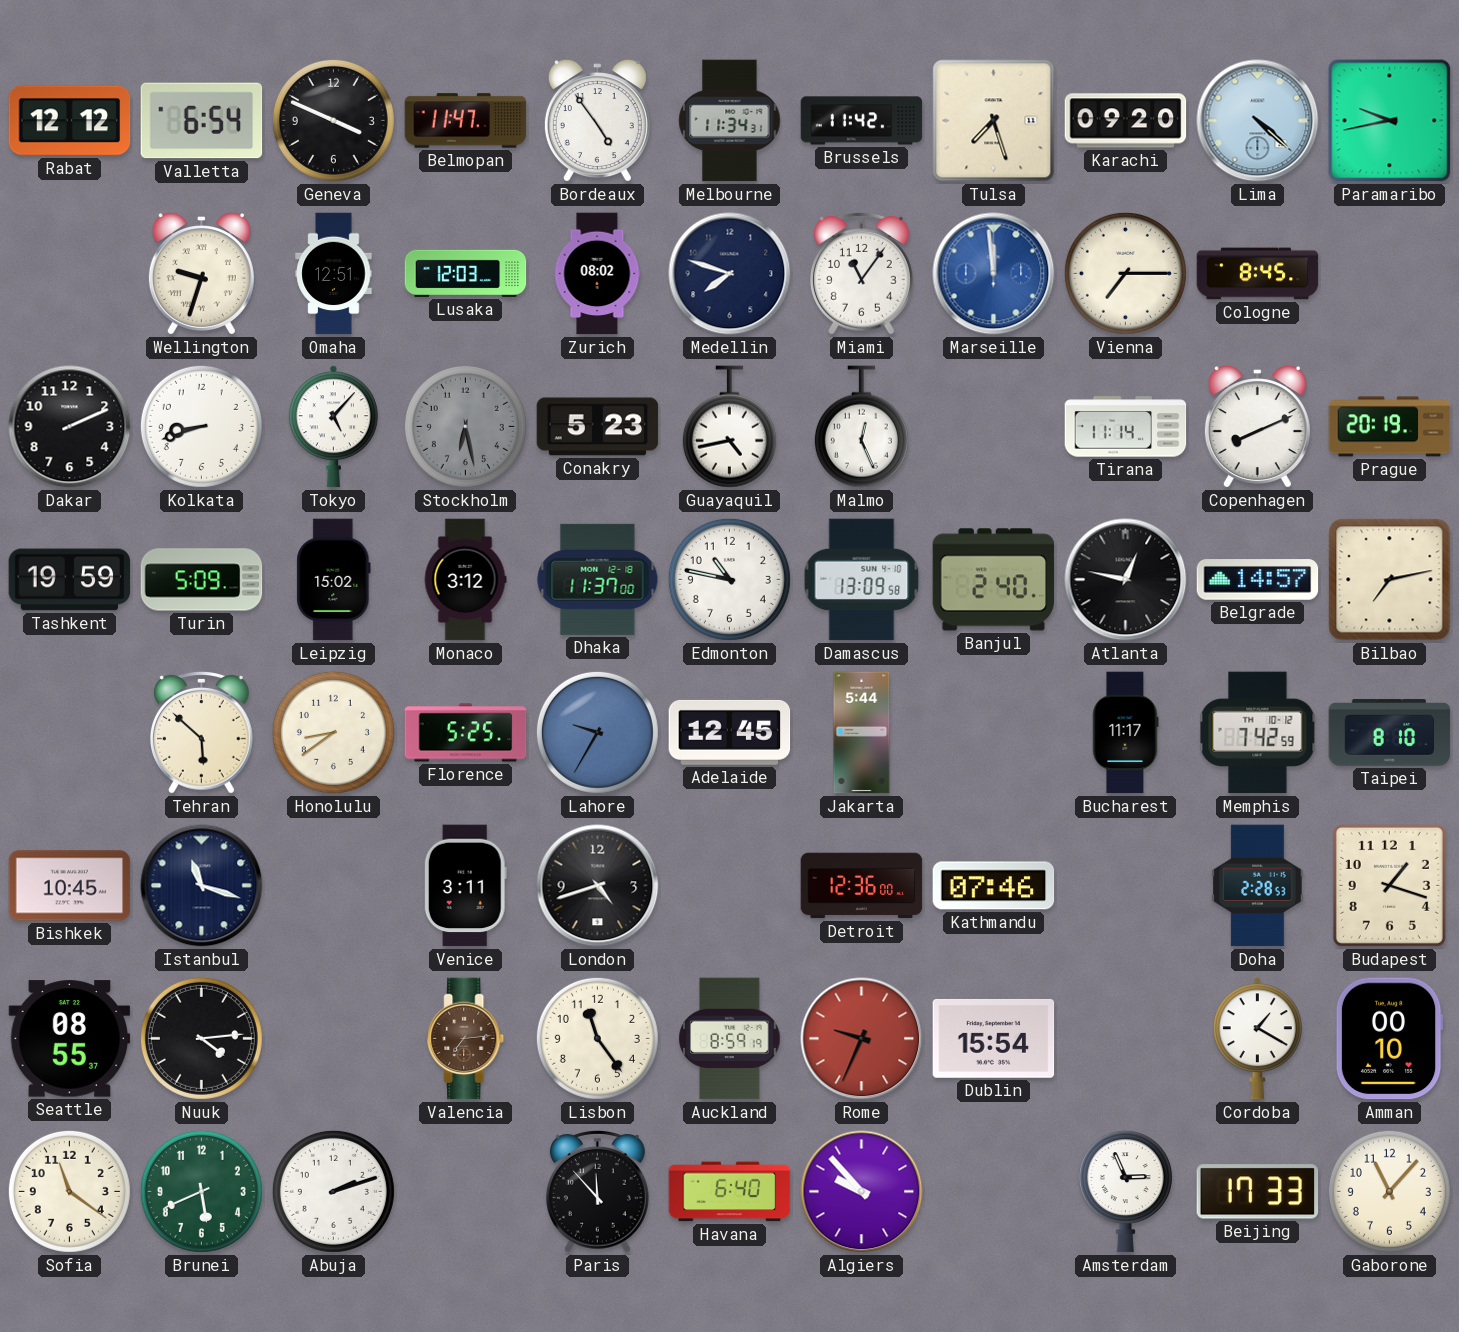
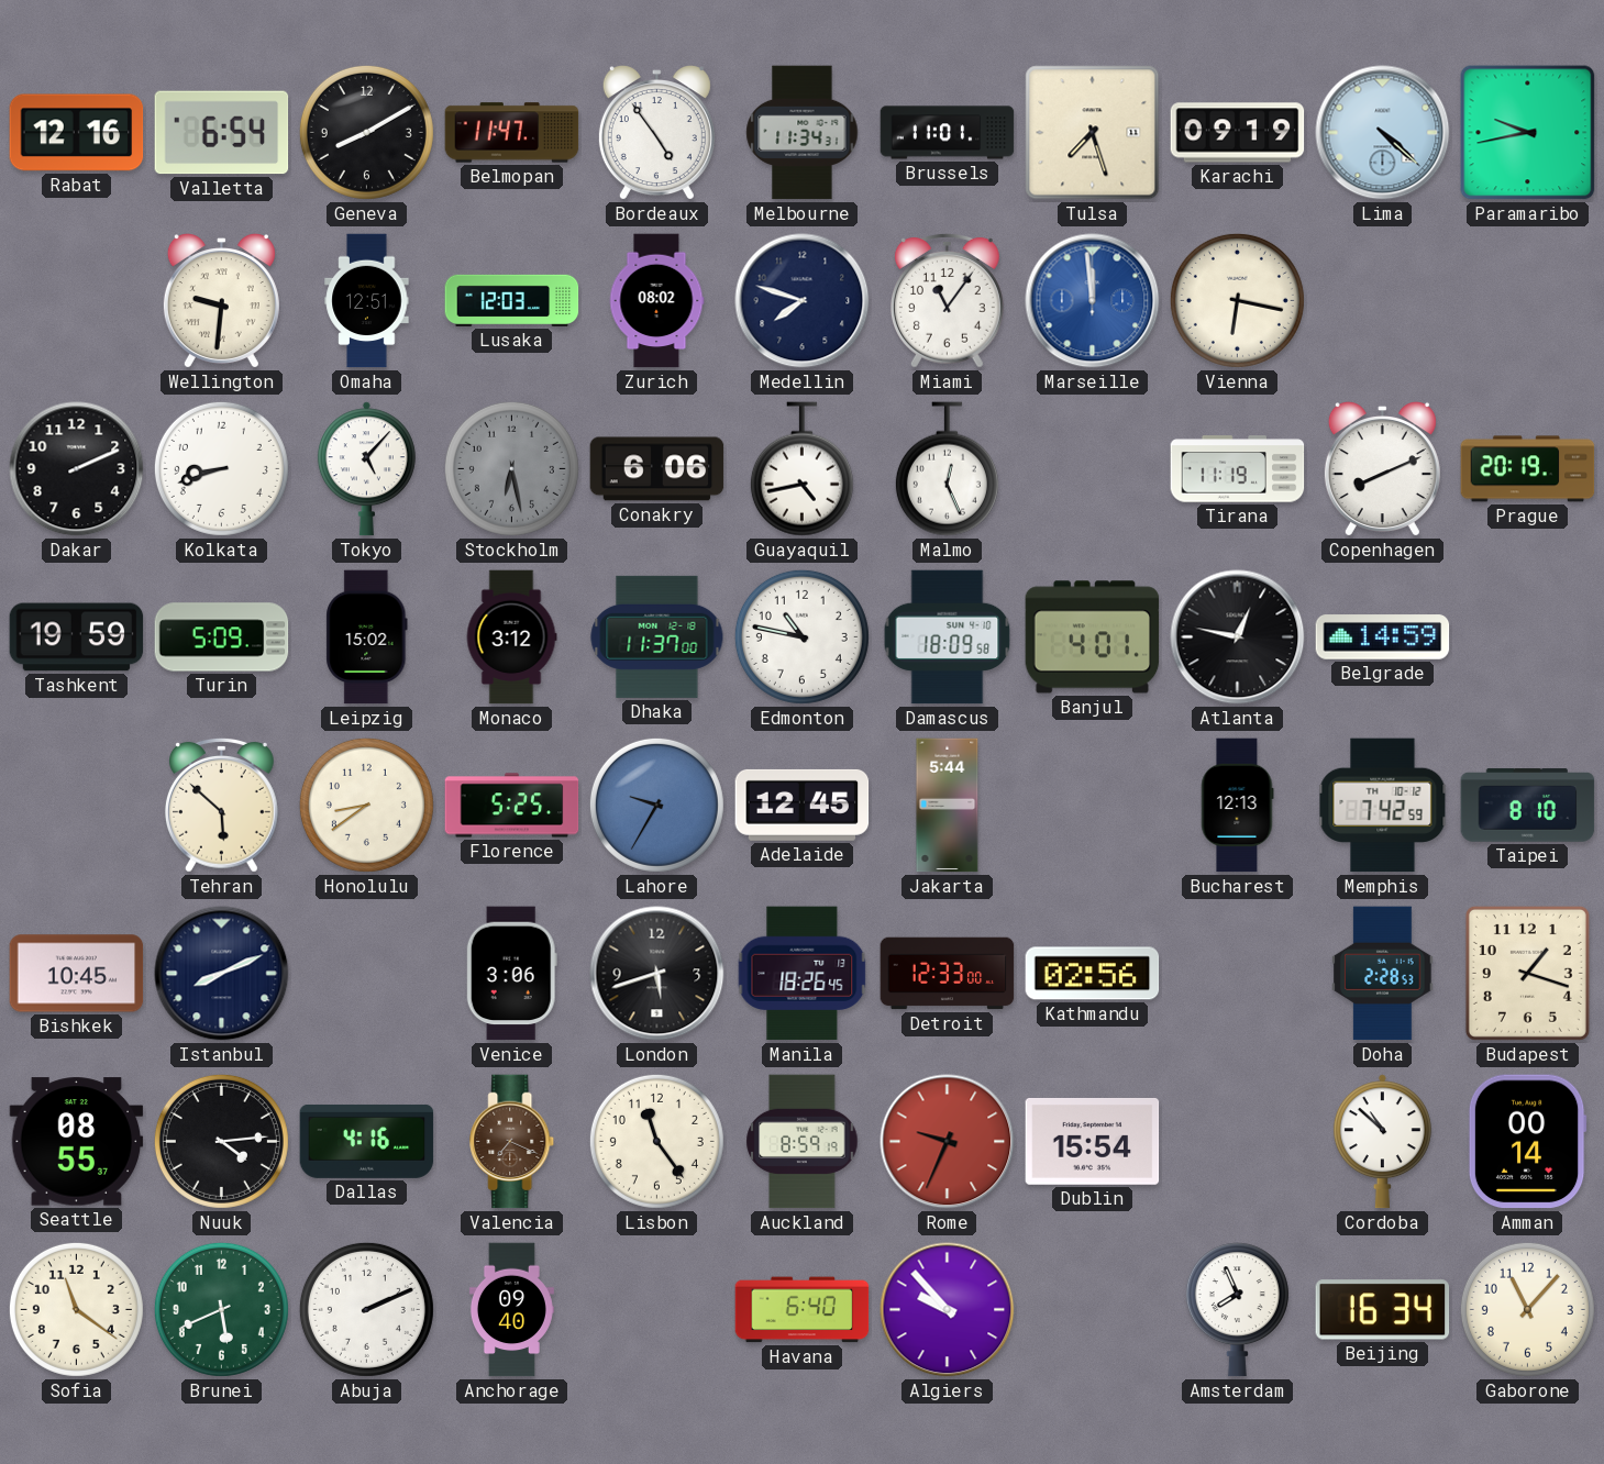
Rabat: 12:12 -> 12:16 (77, 133)
Geneva: 3:49 -> 8:10 (366, 132)
Brussels: 11:42 -> 11:01 (948, 133)
Karachi: 09:20 -> 09:19 (1238, 133)
Wellington: 9:33 -> 9:31 (221, 301)
Vienna: 7:15 -> 6:17 (1237, 300)
Cologne: 8:45 -> none (1258, 274)
Conakry: 5:23 -> 6:06 (657, 469)
Tirana: 11:14 -> 11:19 (1238, 469)
Damascus: 13:09 -> 18:09 (948, 637)
Banjul: 2:40 -> 4:01 (1093, 637)
Belgrade: 14:57 -> 14:59 (1383, 637)
Bilbao: 7:13 -> none (1390, 580)
Bucharest: 11:17 -> 12:13 (1238, 806)
Istanbul: 11:18 -> 8:11 (222, 974)
Venice: 3:11 -> 3:06 (511, 974)
London: 4:42 -> 5:42 (657, 974)
Manila: none -> 18:26 (803, 974)
Detroit: 12:36 -> 12:33 (948, 974)
Kathmandu: 07:46 -> 02:56 (1093, 974)
Dallas: none -> 4:16 (367, 1141)
Valencia: 7:14 -> 7:19 (512, 1142)
Cordoba: 1:20 -> 10:52 (1382, 1142)
Amman: 00:10 -> 00:14 (1527, 1142)
Abuja: 2:12 -> 2:11 (366, 1309)
Anchorage: none -> 09:40 (511, 1310)
Paris: 11:53 -> none (597, 1191)
Amsterdam: 2:56 -> 7:56 (1237, 1310)
Beijing: 17:33 -> 16:34 (1383, 1310)
